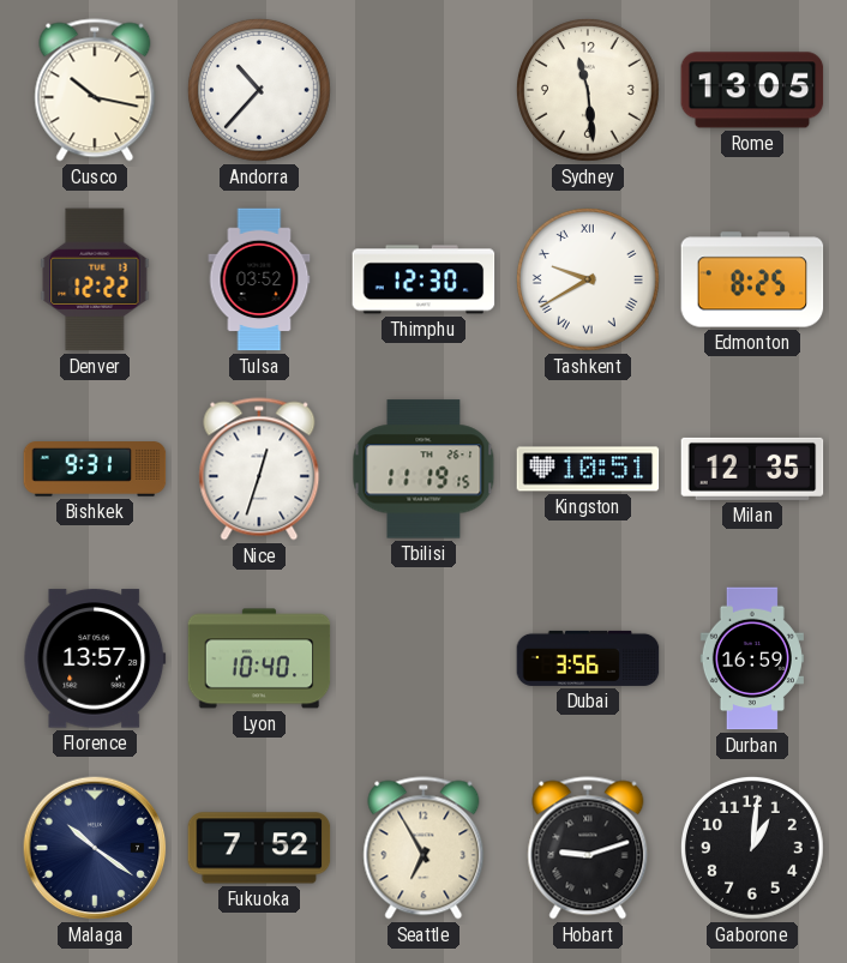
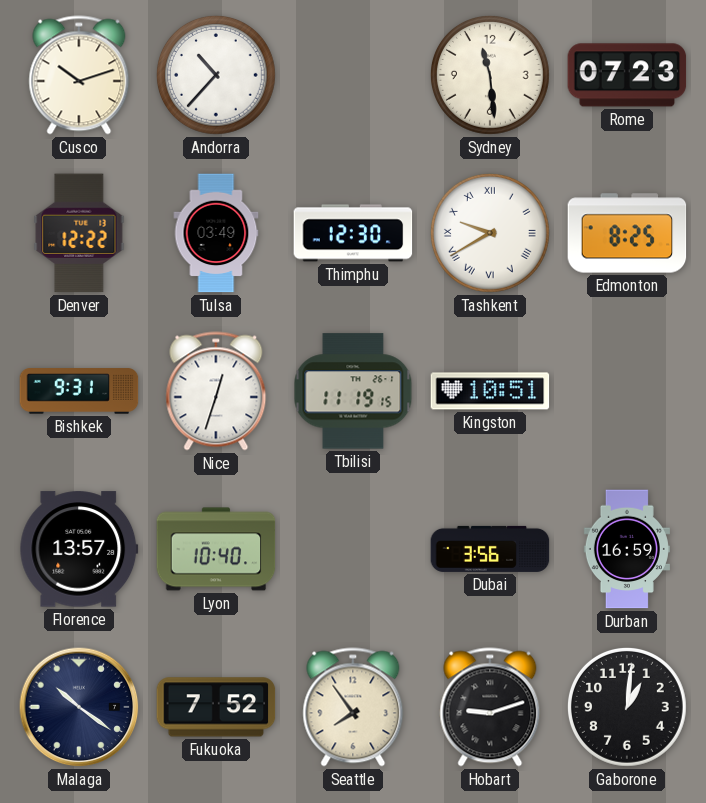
Cusco: 10:17 -> 10:12 (79, 75)
Rome: 13:05 -> 07:23 (627, 75)
Tulsa: 03:52 -> 03:49 (216, 233)
Milan: 12:35 -> none (752, 469)
Seattle: 6:55 -> 7:54 (353, 707)
